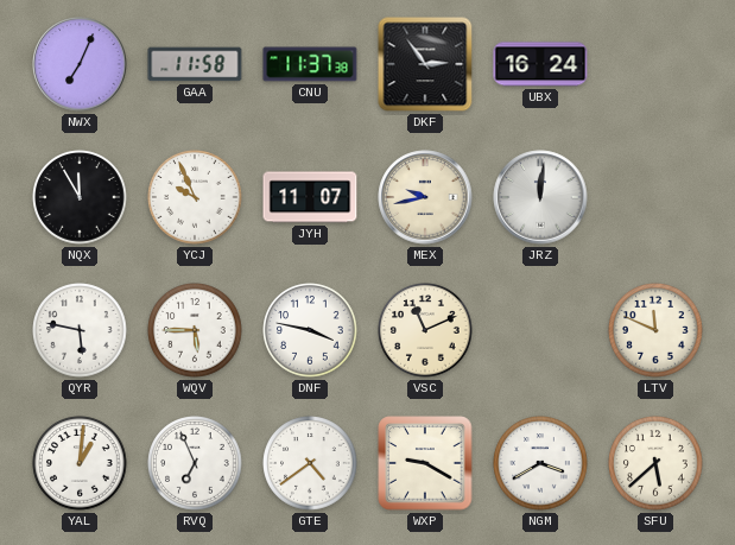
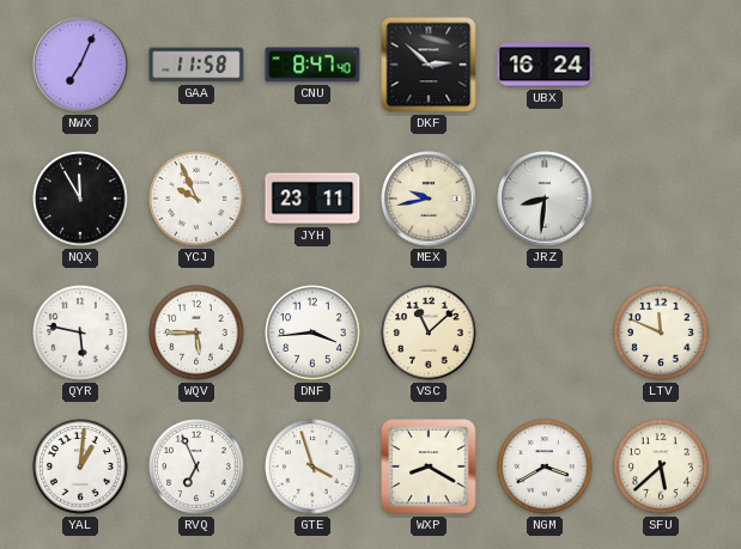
CNU: 11:37 -> 8:47 (312, 65)
DKF: 2:54 -> 2:52 (429, 65)
JYH: 11:07 -> 23:11 (312, 199)
JRZ: 12:01 -> 8:31 (545, 199)
DNF: 3:47 -> 3:44 (312, 333)
VSC: 11:11 -> 11:08 (429, 333)
GTE: 4:39 -> 3:57 (312, 466)
WXP: 9:20 -> 8:20 (429, 466)
